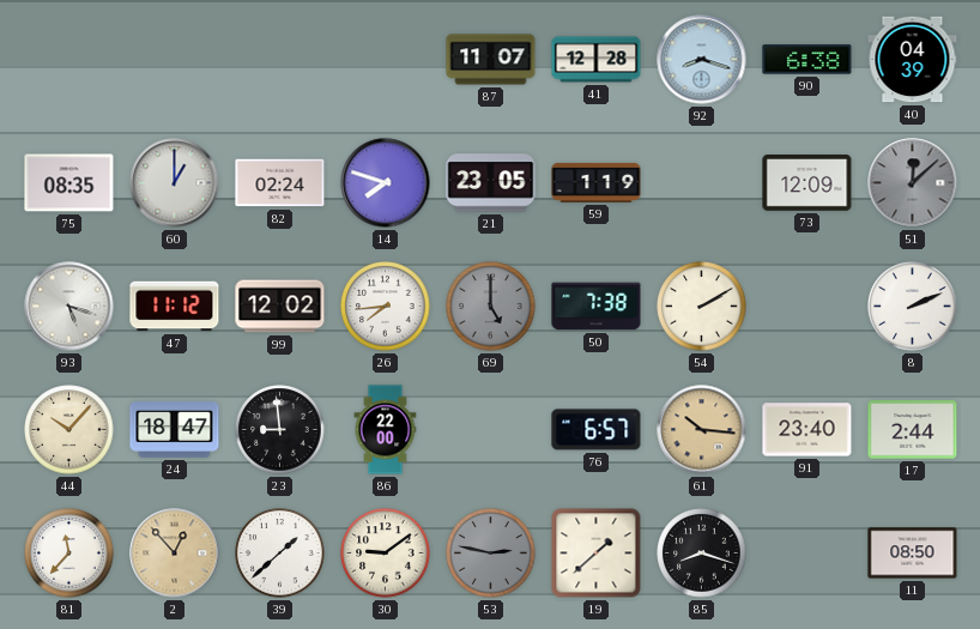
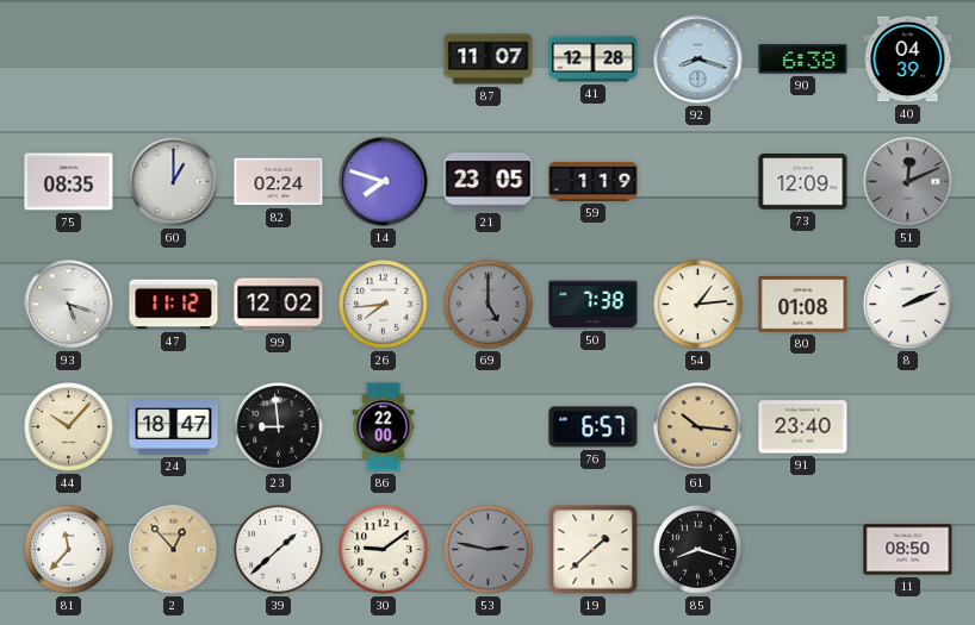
51: 12:08 -> 12:11 (908, 182)
54: 2:10 -> 1:14 (698, 305)
80: none -> 01:08 (803, 305)
17: 2:44 -> none (913, 430)
